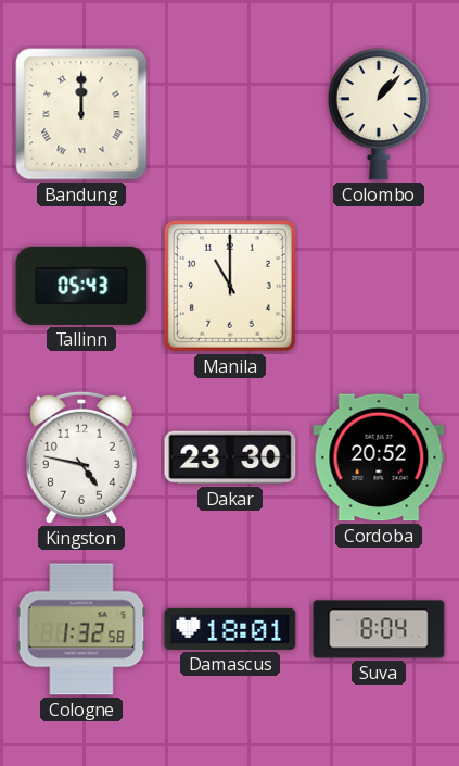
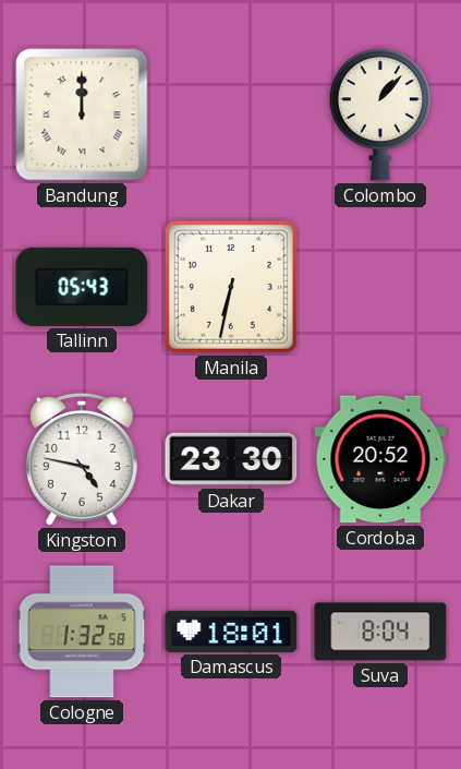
Manila: 11:00 -> 6:32 (231, 287)
